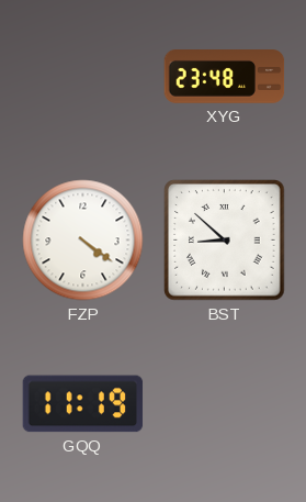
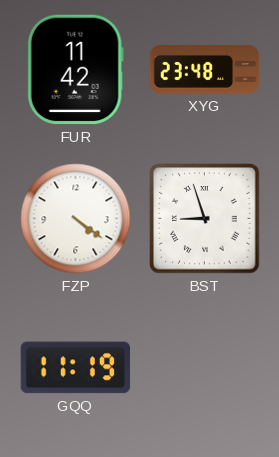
FUR: none -> 11:42 (75, 70)
BST: 8:52 -> 8:57 (205, 219)
